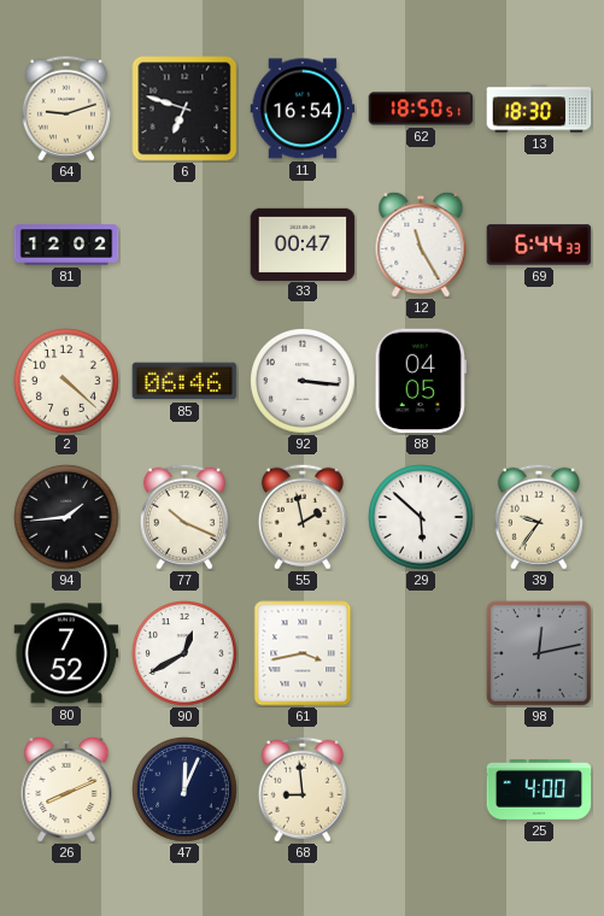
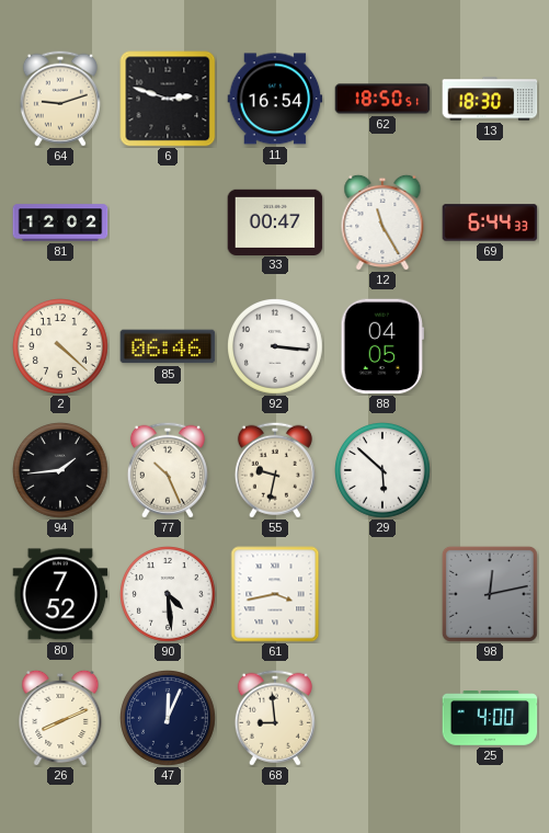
6: 6:48 -> 2:48 (168, 99)
77: 10:19 -> 10:26 (168, 470)
55: 1:58 -> 9:32 (275, 470)
39: 9:36 -> none (539, 517)
90: 12:40 -> 4:29 (169, 595)
